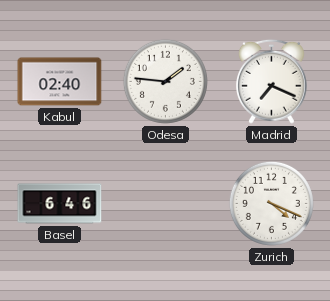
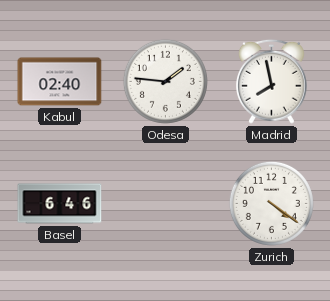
Madrid: 7:19 -> 7:58 (272, 81)
Zurich: 4:19 -> 4:21 (271, 203)
